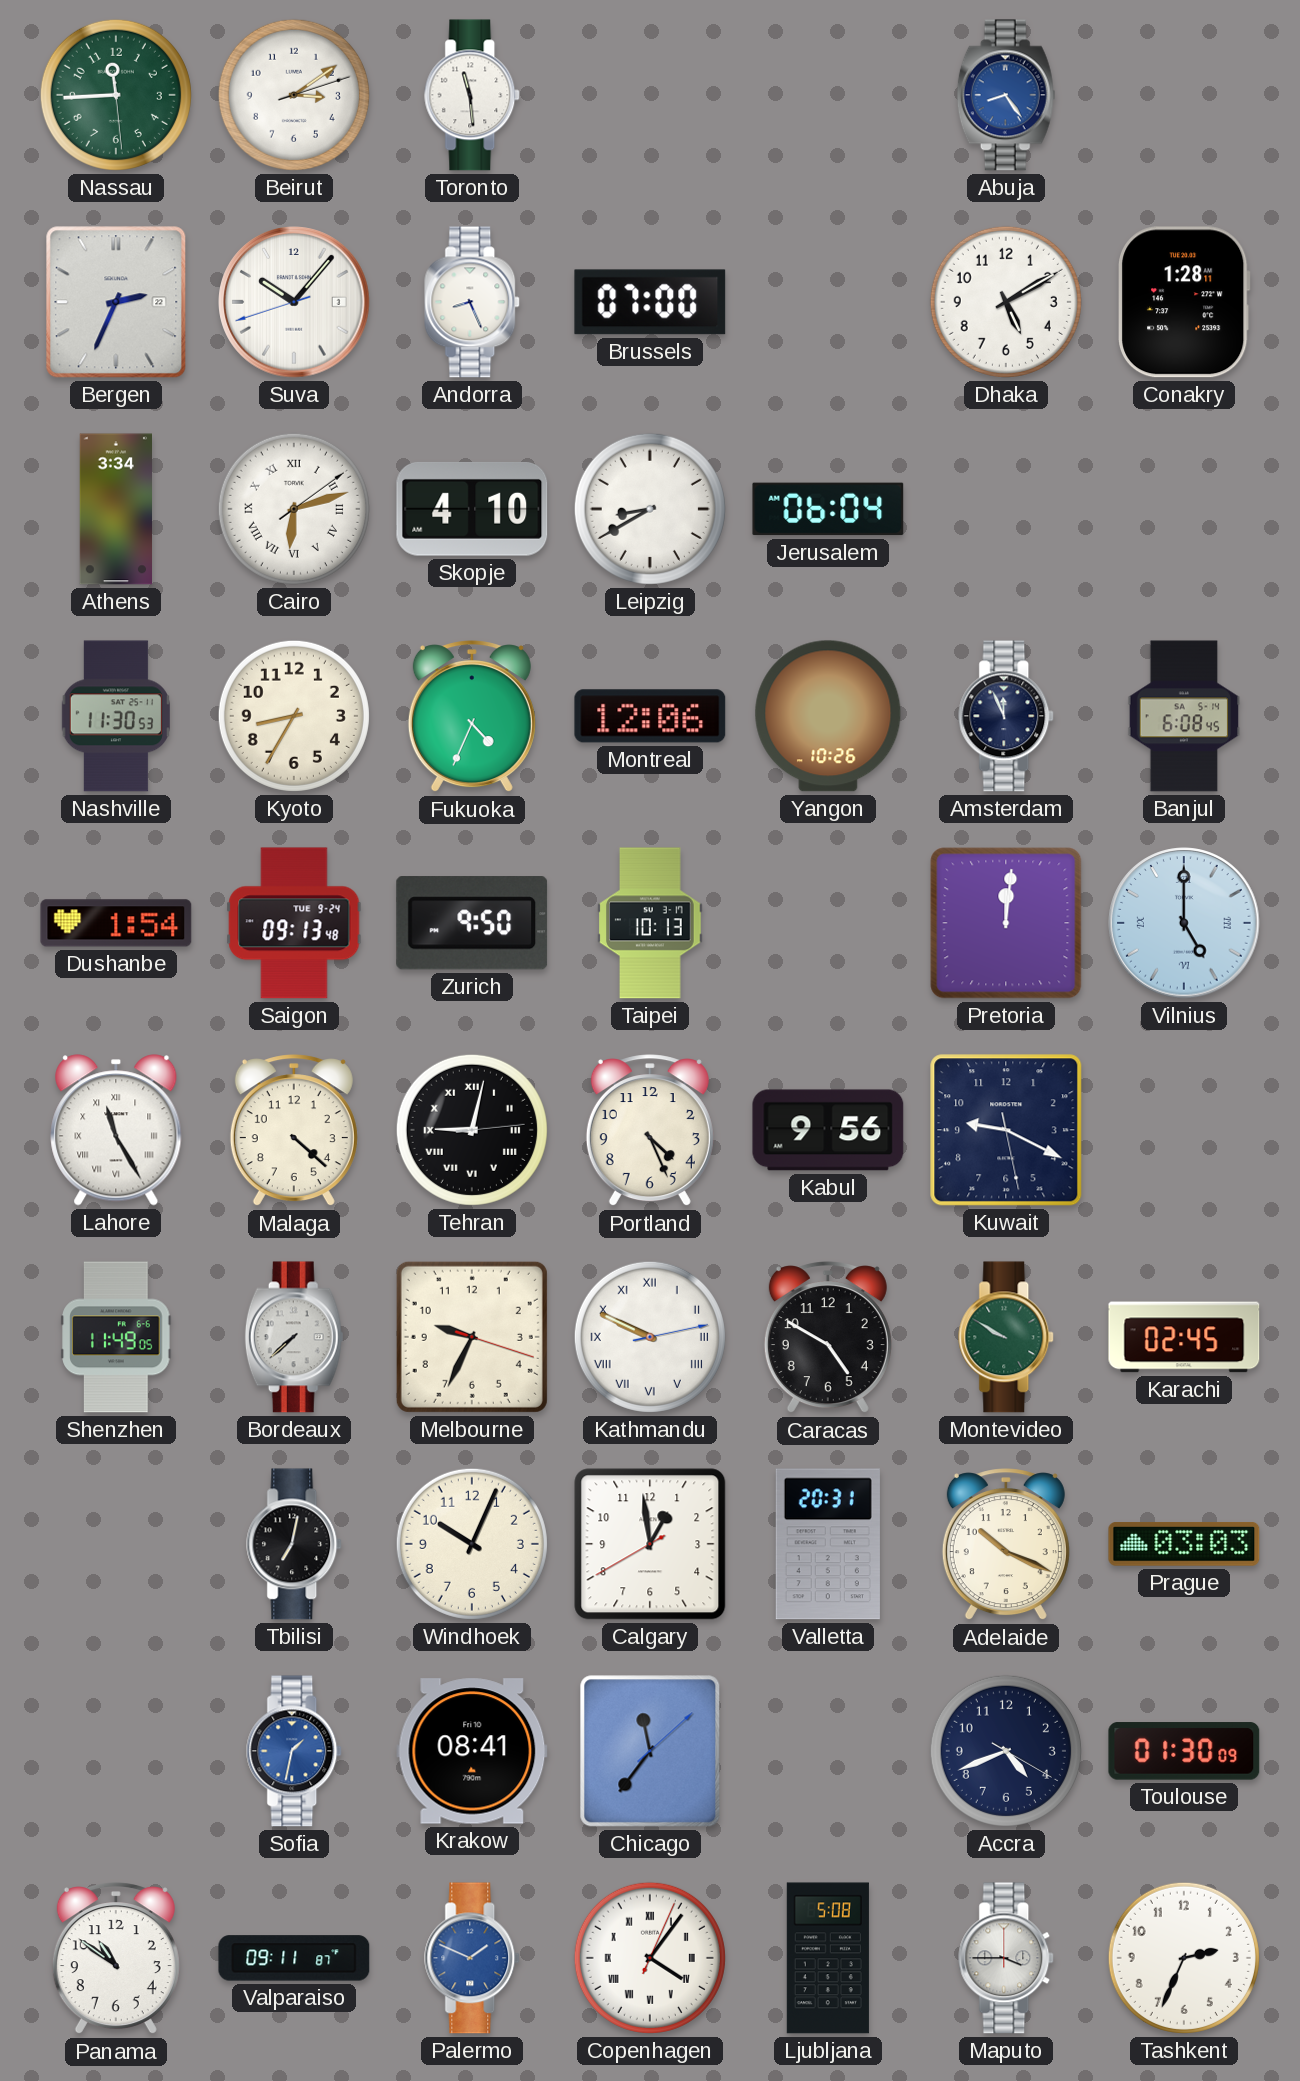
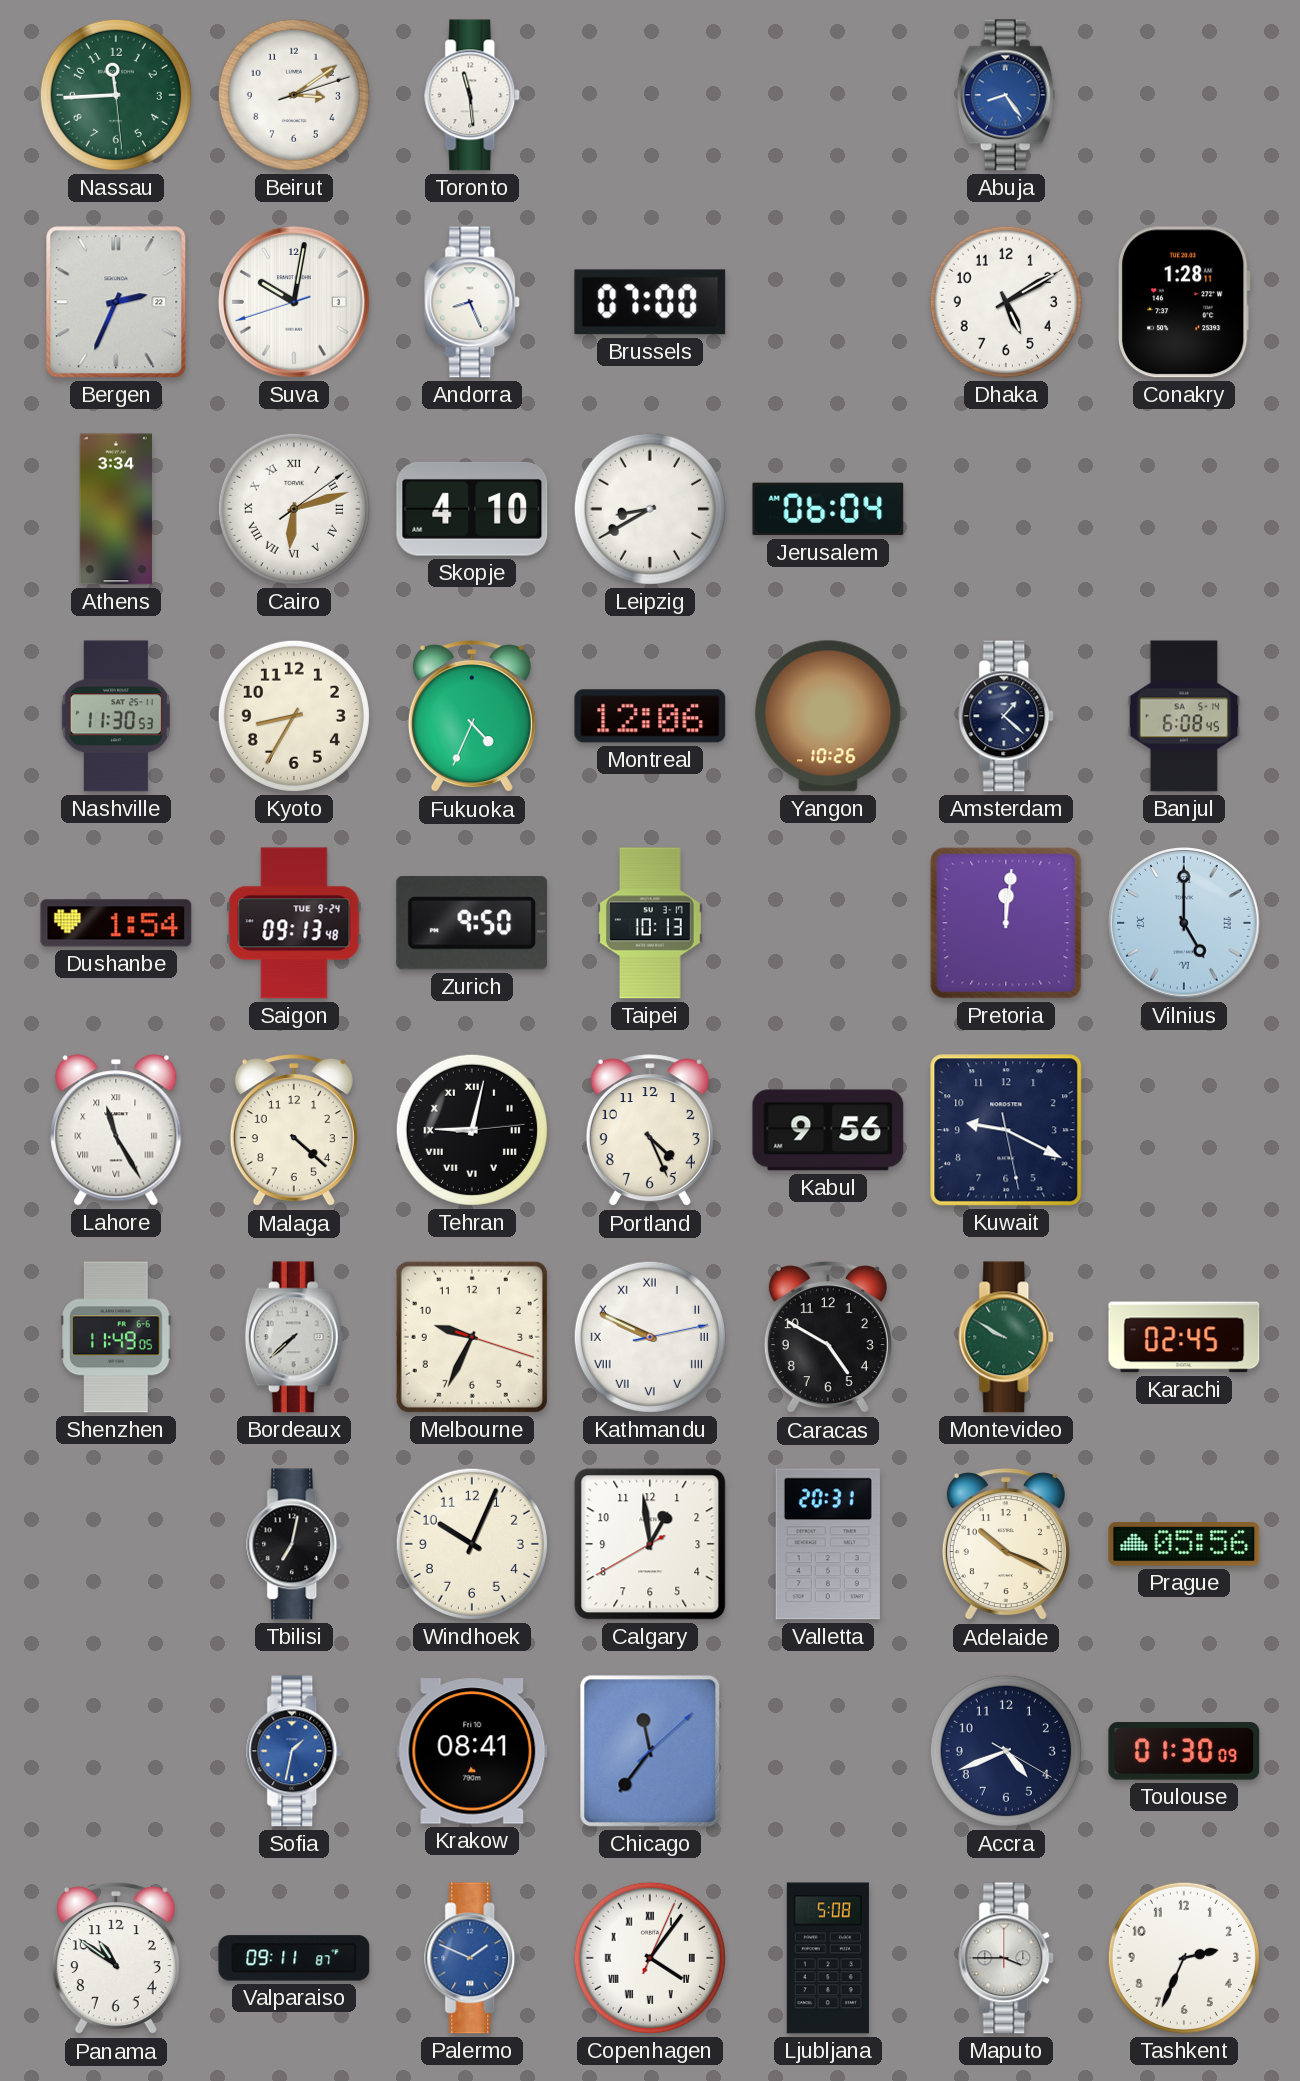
Suva: 10:06 -> 10:01 (294, 302)
Amsterdam: 11:56 -> 1:22 (1007, 716)
Prague: 03:03 -> 05:56 (1184, 1545)
